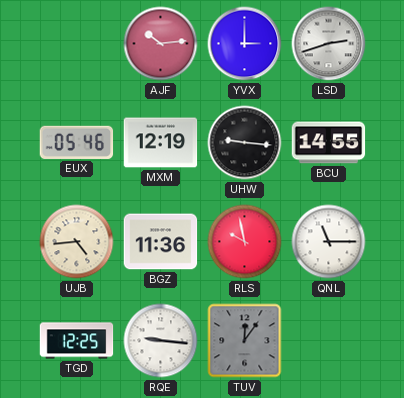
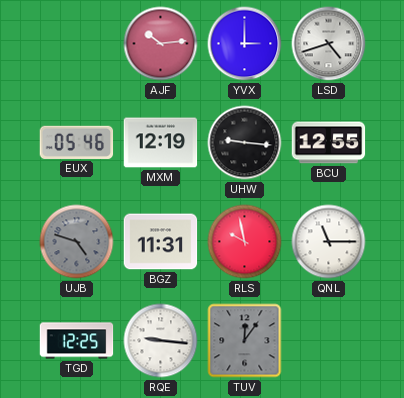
LSD: 2:42 -> 4:42 (329, 44)
BCU: 14:55 -> 12:55 (329, 143)
UJB: 4:44 -> 4:48 (77, 242)
UJB dial: cream -> grey (77, 242)
BGZ: 11:36 -> 11:31 (161, 242)
